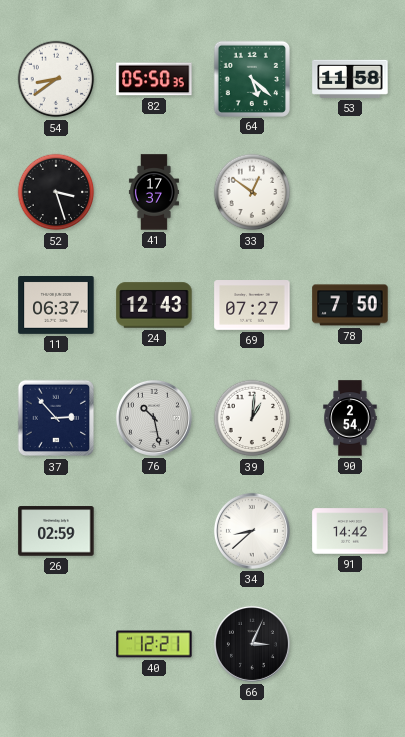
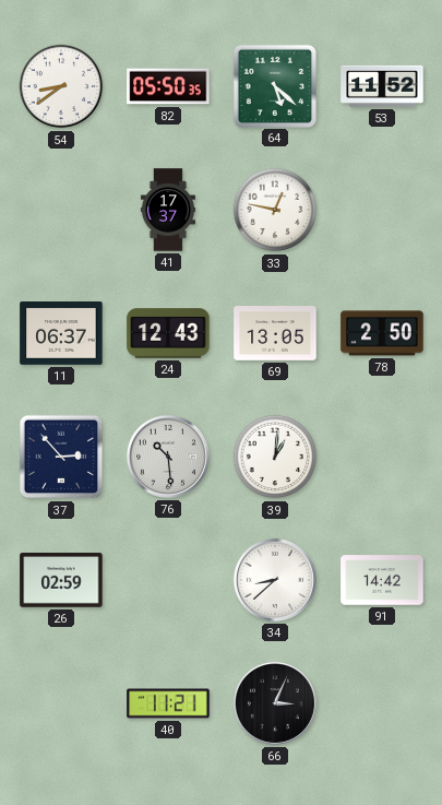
53: 11:58 -> 11:52 (382, 86)
52: 3:27 -> none (56, 192)
33: 12:51 -> 12:47 (275, 210)
69: 07:27 -> 13:05 (275, 334)
78: 7:50 -> 2:50 (382, 333)
76: 10:28 -> 10:29 (168, 457)
90: 2:54 -> none (350, 418)
40: 12:21 -> 11:21 (168, 703)
